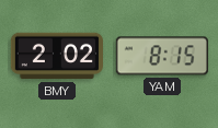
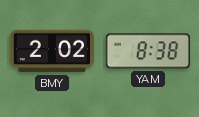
YAM: 8:15 -> 8:38 (148, 51)
